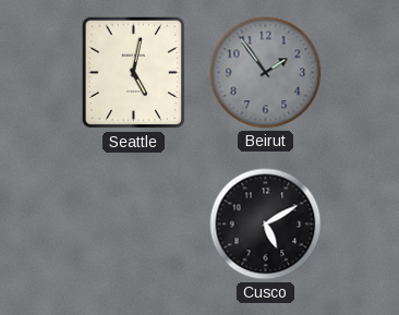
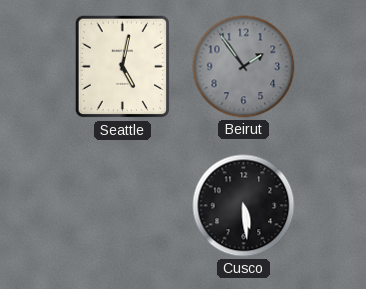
Cusco: 5:10 -> 5:29 (244, 206)
